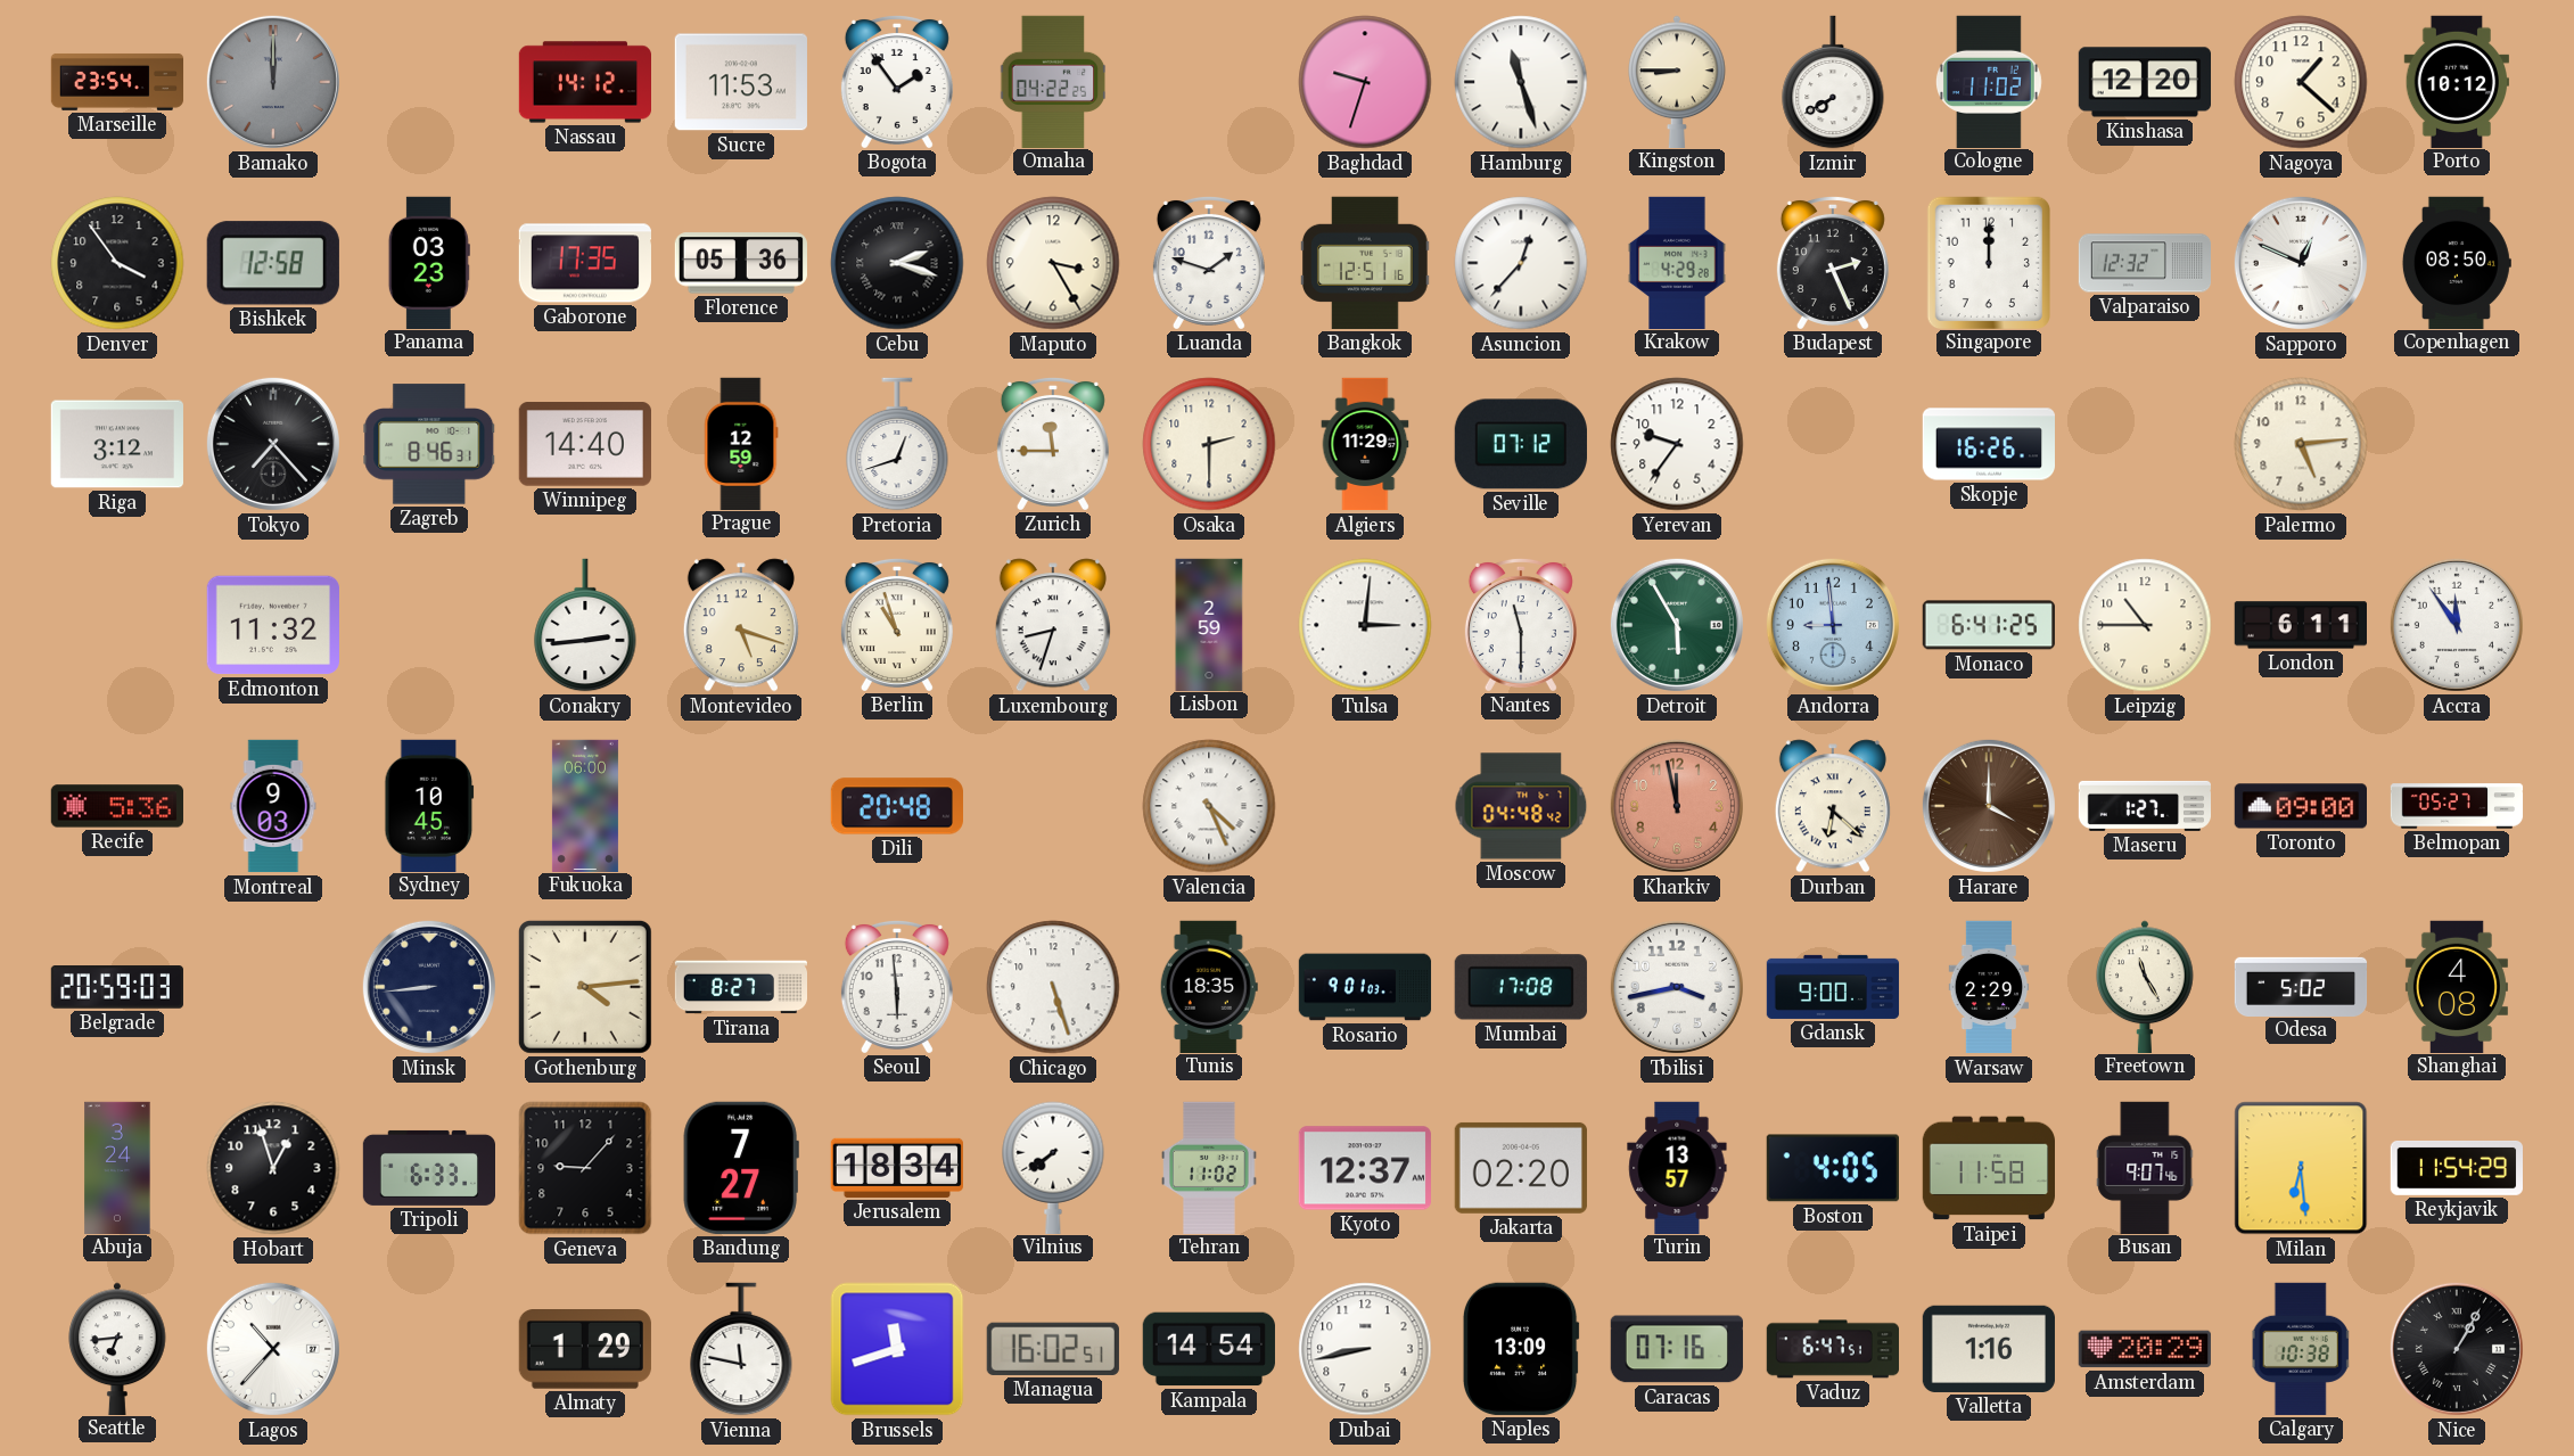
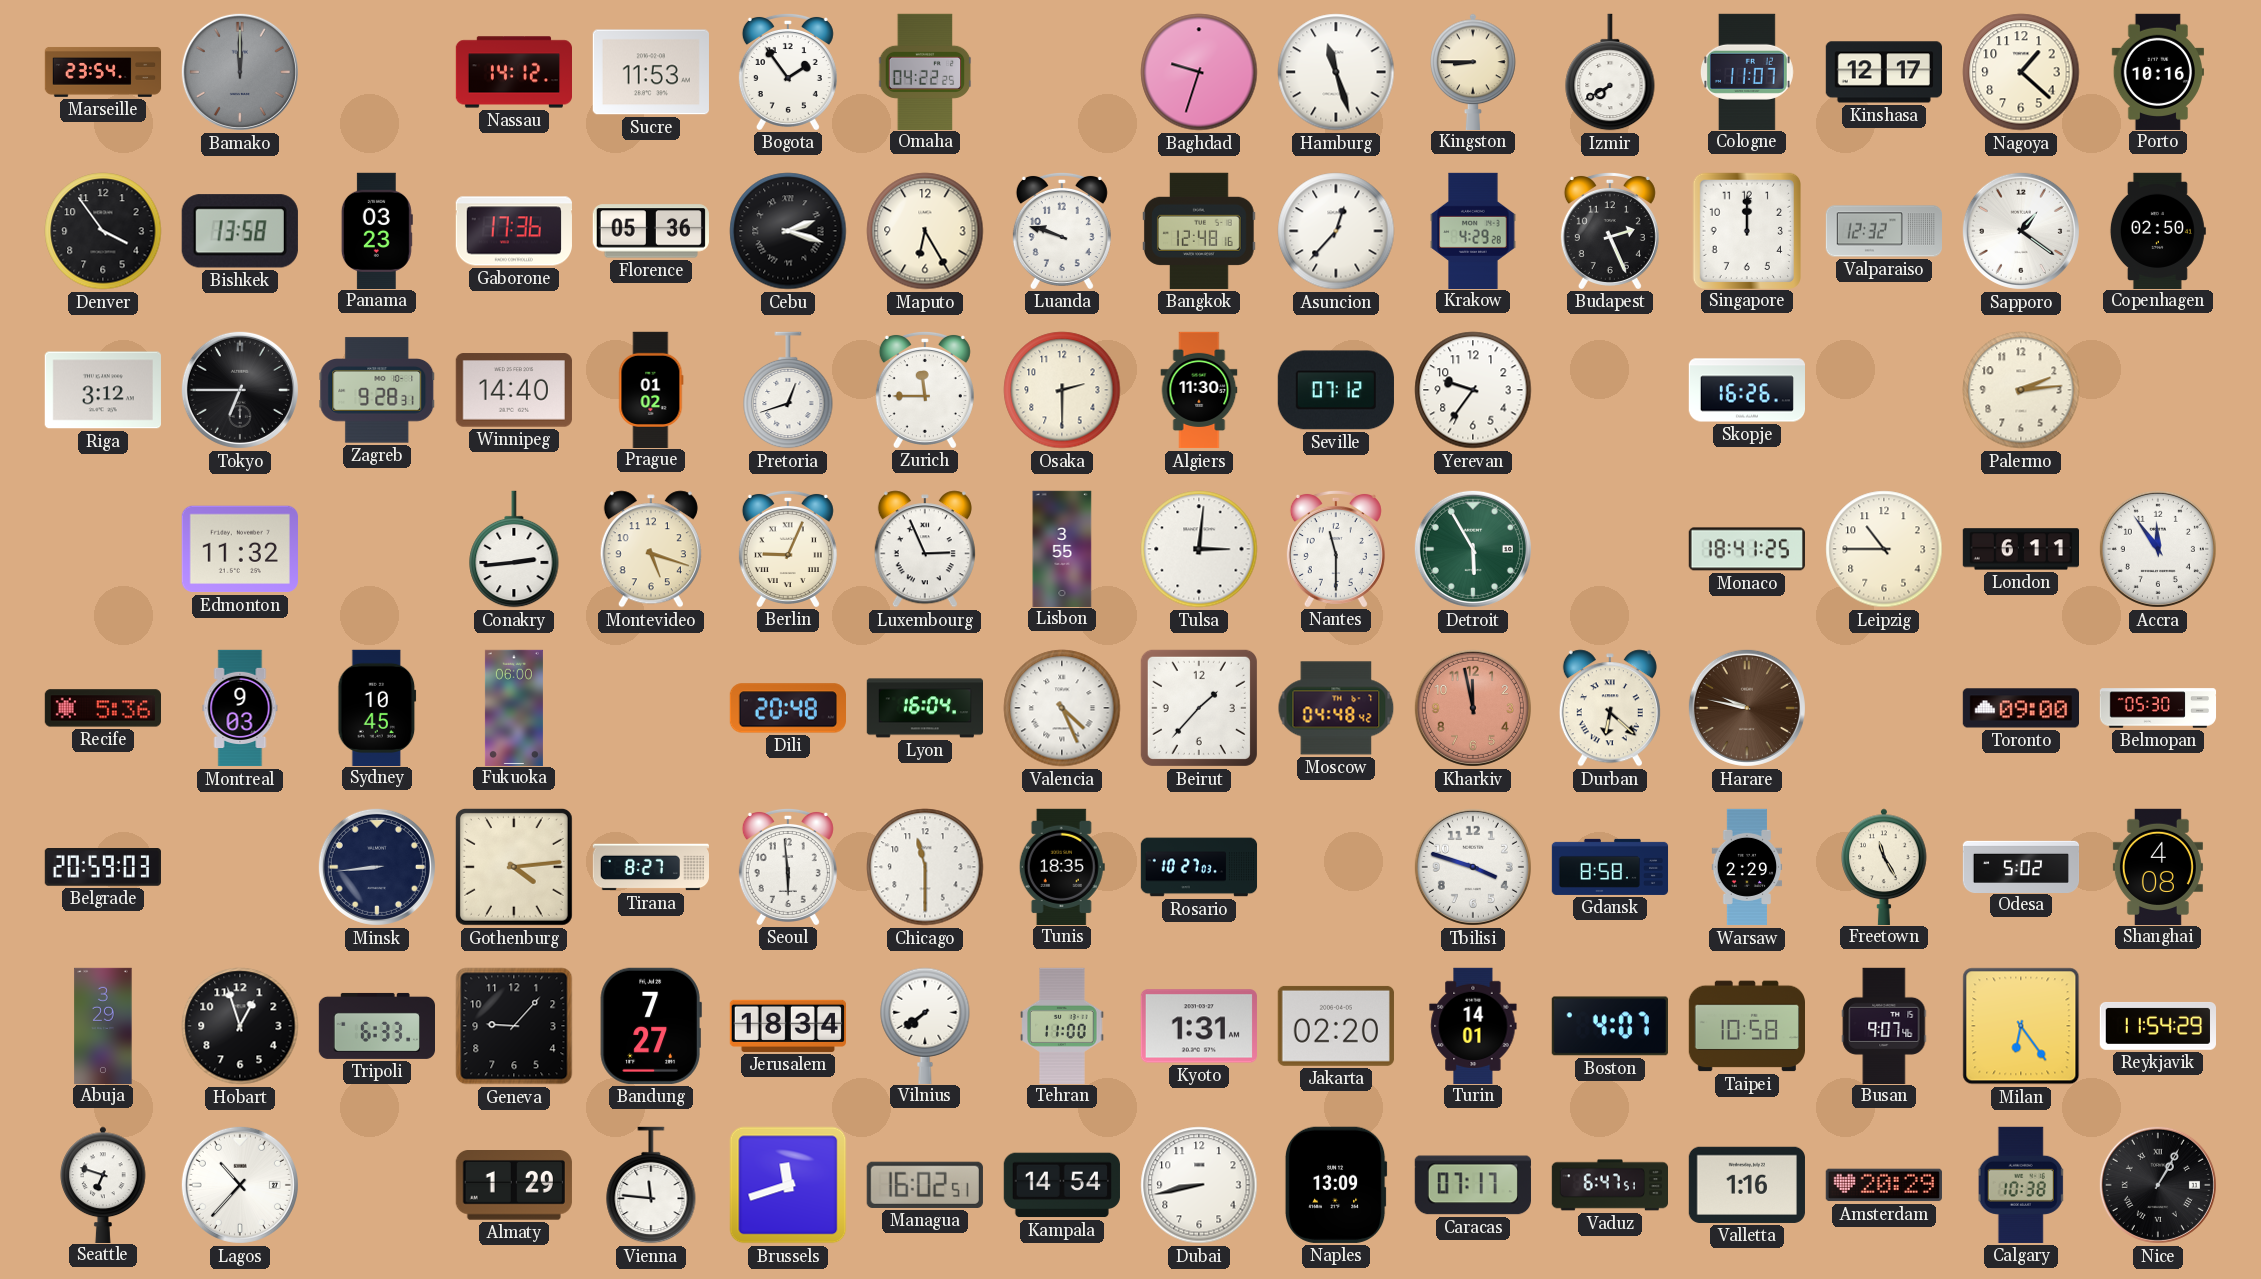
Cologne: 11:02 -> 11:07 (1747, 71)
Kinshasa: 12:20 -> 12:17 (1883, 72)
Porto: 10:12 -> 10:16 (2157, 71)
Bishkek: 12:58 -> 13:58 (240, 231)
Gaborone: 17:35 -> 17:36 (514, 231)
Maputo: 3:25 -> 6:25 (925, 231)
Luanda: 1:48 -> 9:48 (1062, 230)
Bangkok: 12:51 -> 12:48 (1199, 231)
Sapporo: 12:49 -> 1:21 (2021, 231)
Copenhagen: 08:50 -> 02:50 (2158, 230)
Tokyo: 7:23 -> 6:45 (240, 390)
Zagreb: 8:46 -> 9:28 (377, 390)
Prague: 12:59 -> 01:02 (651, 389)
Algiers: 11:29 -> 11:30 (1199, 390)
Palermo: 5:14 -> 2:14 (2021, 390)
Berlin: 10:57 -> 9:04 (788, 548)
Luxembourg: 8:33 -> 2:56 (925, 549)
Lisbon: 2:59 -> 3:55 (1062, 548)
Andorra: 8:59 -> none (1833, 625)
Monaco: 6:41 -> 18:41 (1747, 549)
Lyon: none -> 16:04 (924, 708)
Beirut: none -> 1:37 (1199, 708)
Harare: 4:00 -> 9:47 (1747, 708)
Maseru: 1:27 -> none (2144, 806)
Belmopan: 05:27 -> 05:30 (2158, 708)
Chicago: 5:27 -> 11:30 (925, 867)
Rosario: 9:01 -> 10:27 (1199, 867)
Mumbai: 17:08 -> none (1521, 987)
Tbilisi: 3:43 -> 3:48 (1473, 867)
Gdansk: 9:00 -> 8:58 (1610, 867)
Abuja: 3:24 -> 3:29 (103, 1025)
Tehran: 11:02 -> 11:00 (1062, 1025)
Kyoto: 12:37 -> 1:31 (1199, 1026)
Turin: 13:57 -> 14:01 (1473, 1025)
Boston: 4:05 -> 4:07 (1610, 1026)
Taipei: 11:58 -> 10:58 (1746, 1026)
Milan: 6:29 -> 6:24 (2021, 1026)
Seattle: 6:44 -> 6:48 (103, 1184)
Vienna: 11:47 -> 11:46 (651, 1185)
Caracas: 07:16 -> 07:17 (1473, 1185)
